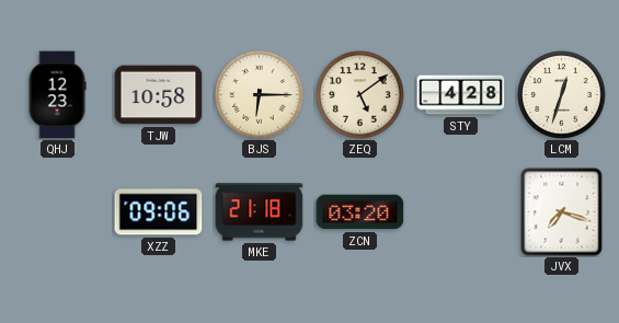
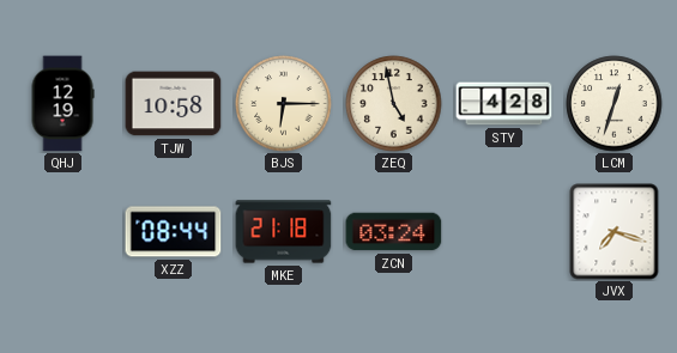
QHJ: 12:23 -> 12:19 (62, 104)
ZEQ: 5:09 -> 4:58 (394, 104)
XZZ: 09:06 -> 08:44 (174, 232)
ZCN: 03:20 -> 03:24 (394, 232)
